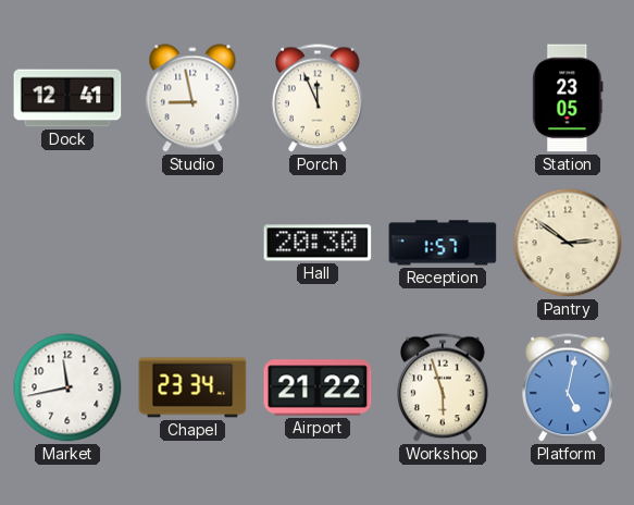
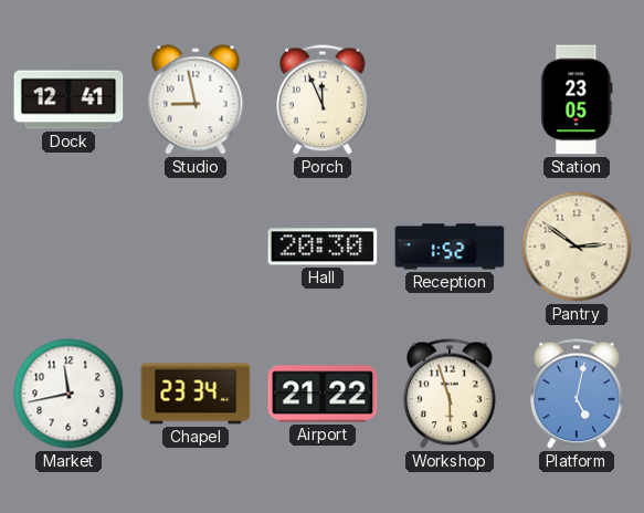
Reception: 1:57 -> 1:52 (450, 247)
